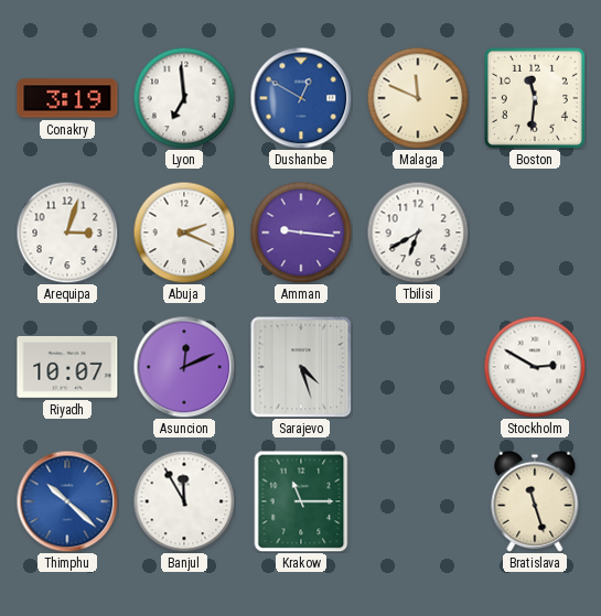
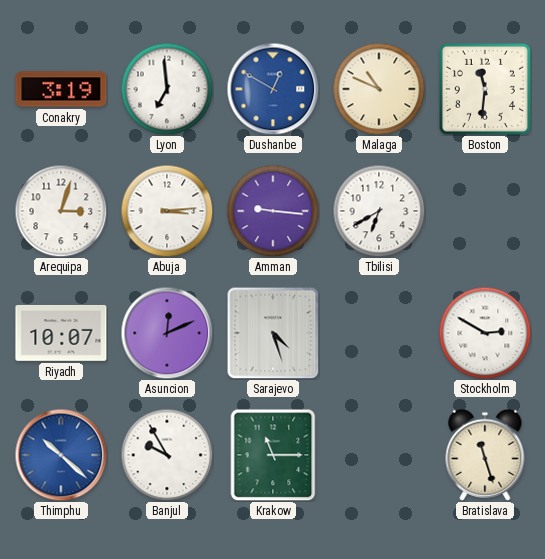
Malaga: 11:49 -> 10:49 (379, 89)
Abuja: 2:19 -> 3:14 (167, 211)
Banjul: 11:55 -> 9:55 (167, 455)
